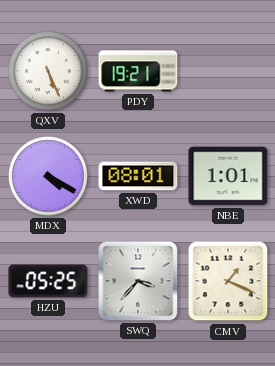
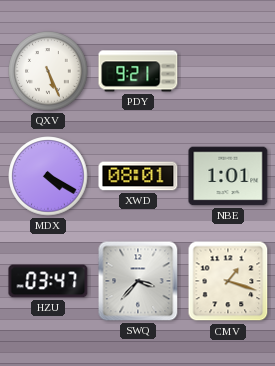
PDY: 19:21 -> 9:21 (138, 71)
HZU: 05:25 -> 03:47 (48, 281)
CMV: 1:19 -> 1:18 (228, 281)
